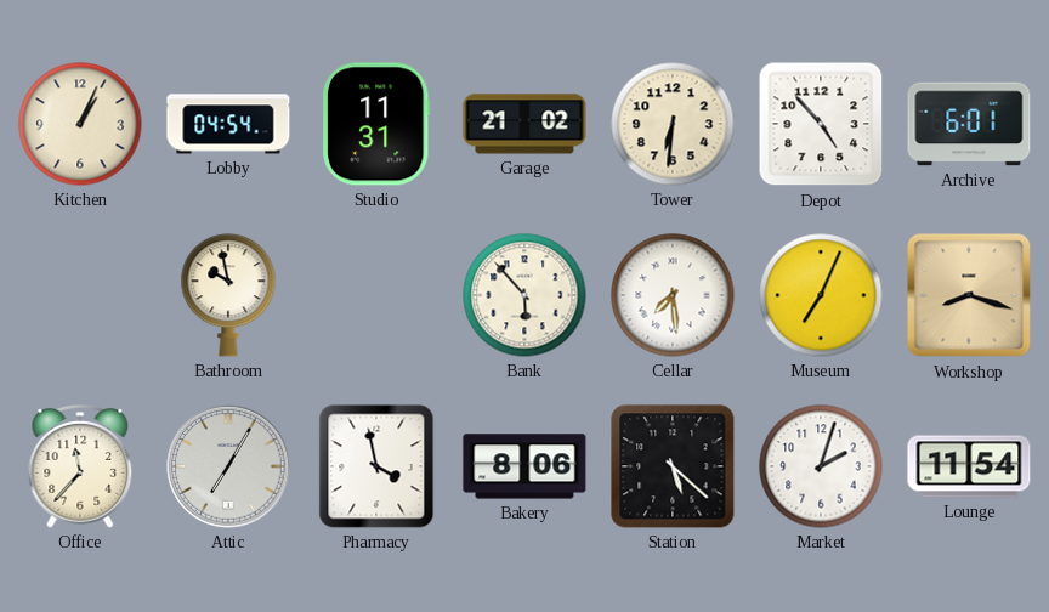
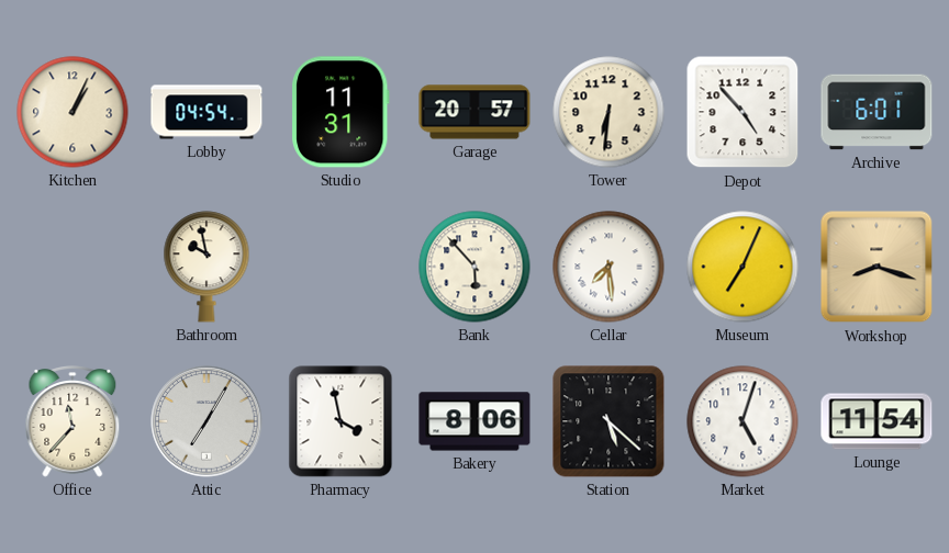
Garage: 21:02 -> 20:57 (474, 112)
Market: 2:03 -> 5:03 (743, 421)
